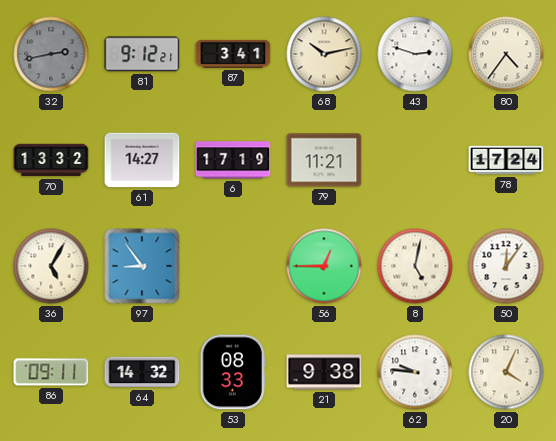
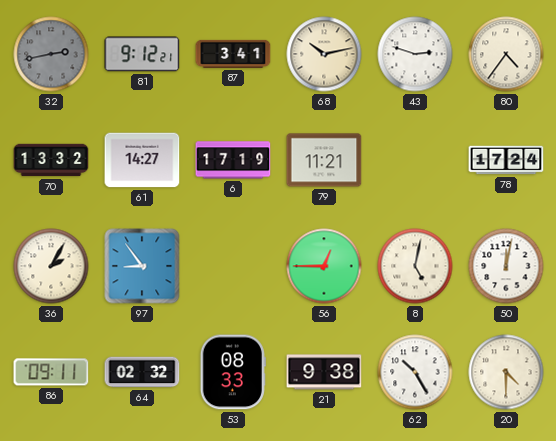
36: 5:05 -> 2:05 (51, 266)
50: 12:06 -> 12:02 (506, 266)
64: 14:32 -> 02:32 (142, 372)
62: 9:46 -> 10:25 (415, 372)
20: 4:04 -> 4:30 (506, 372)
